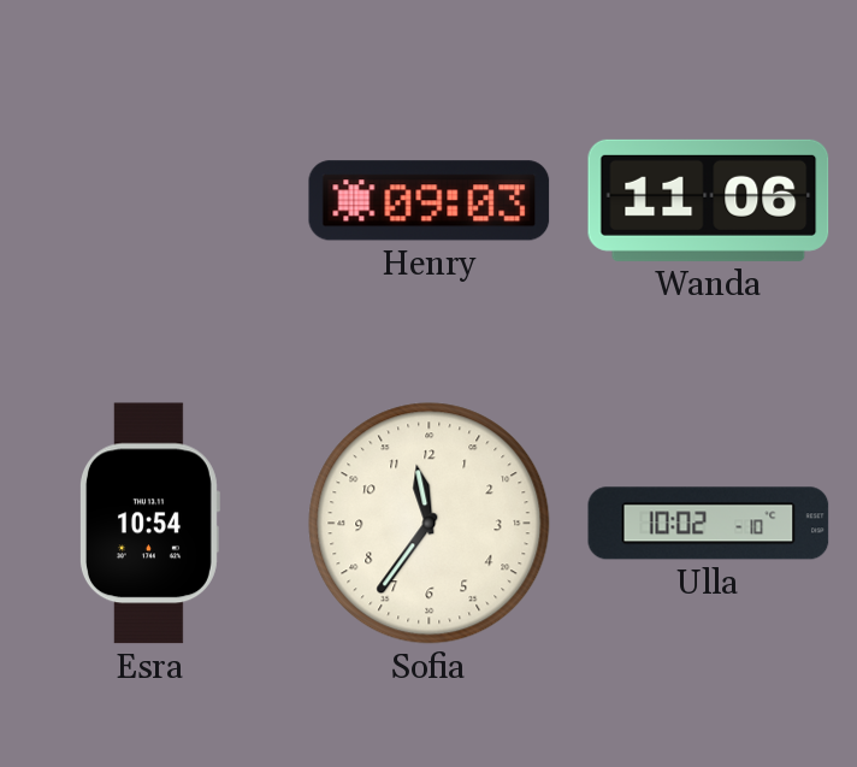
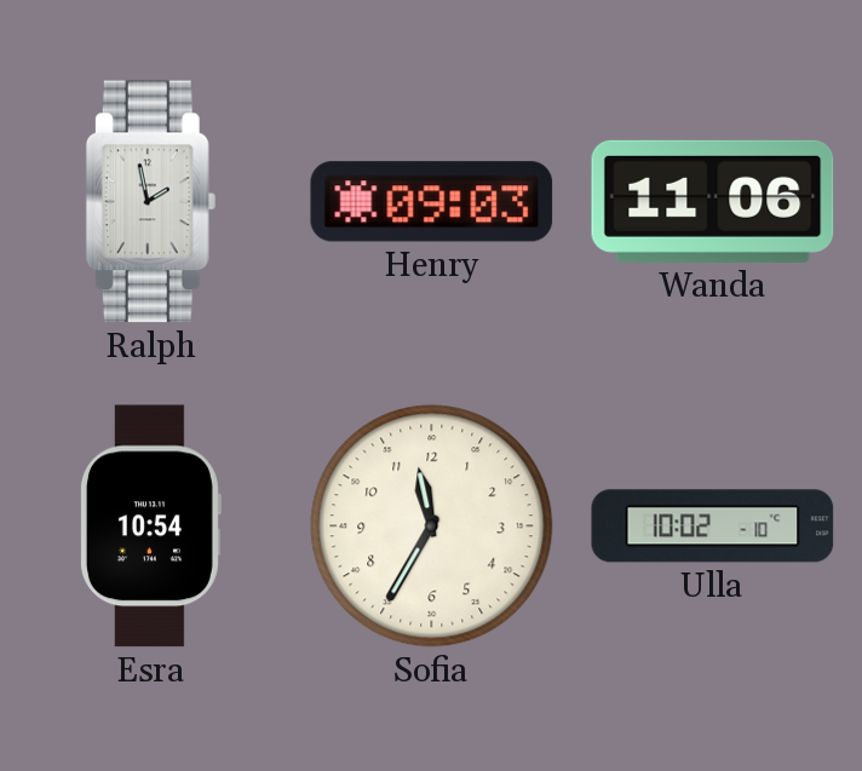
Ralph: none -> 1:58 (150, 202)
Sofia: 11:36 -> 11:35 (432, 527)
